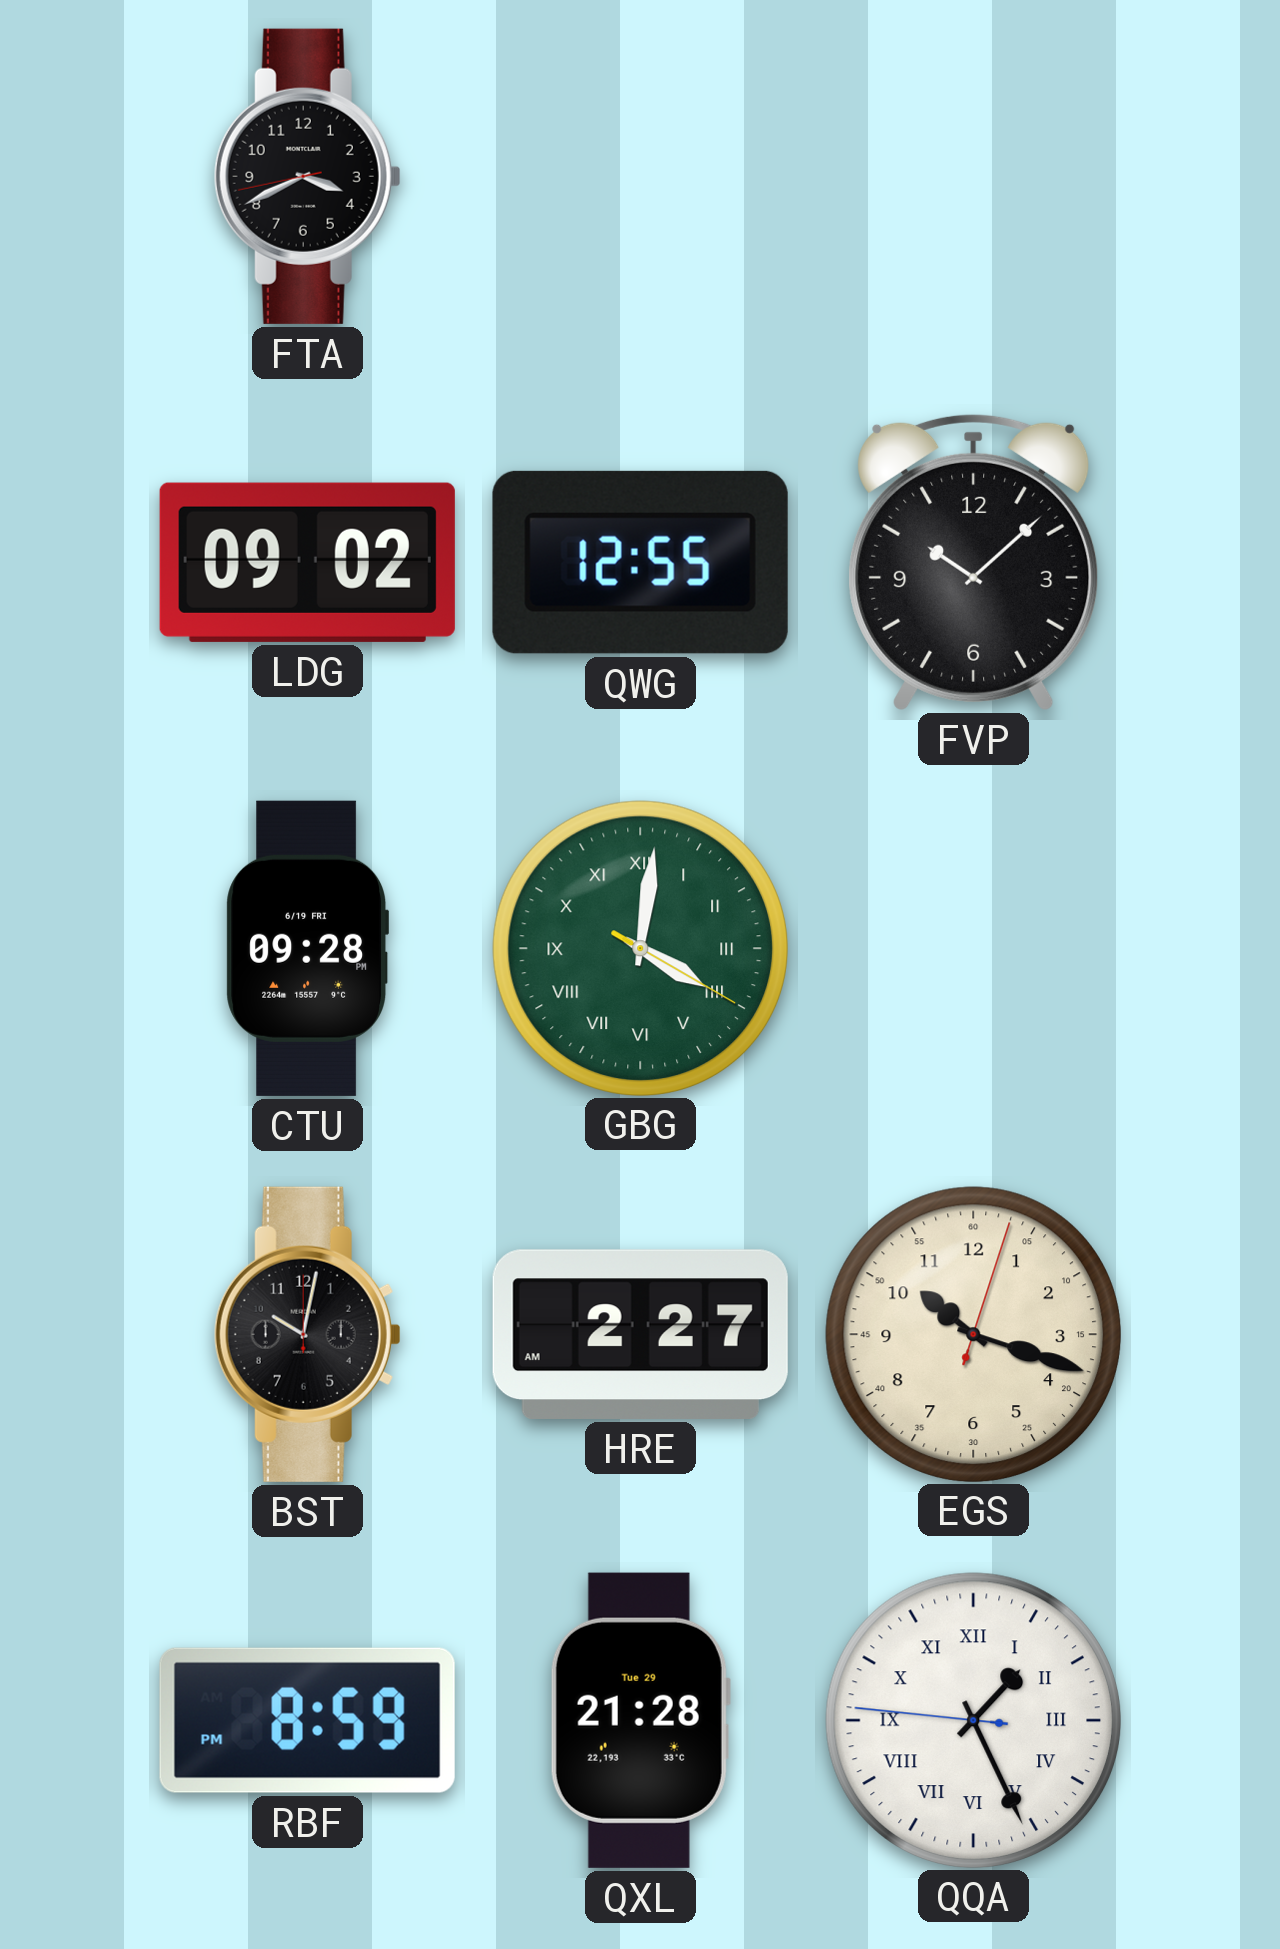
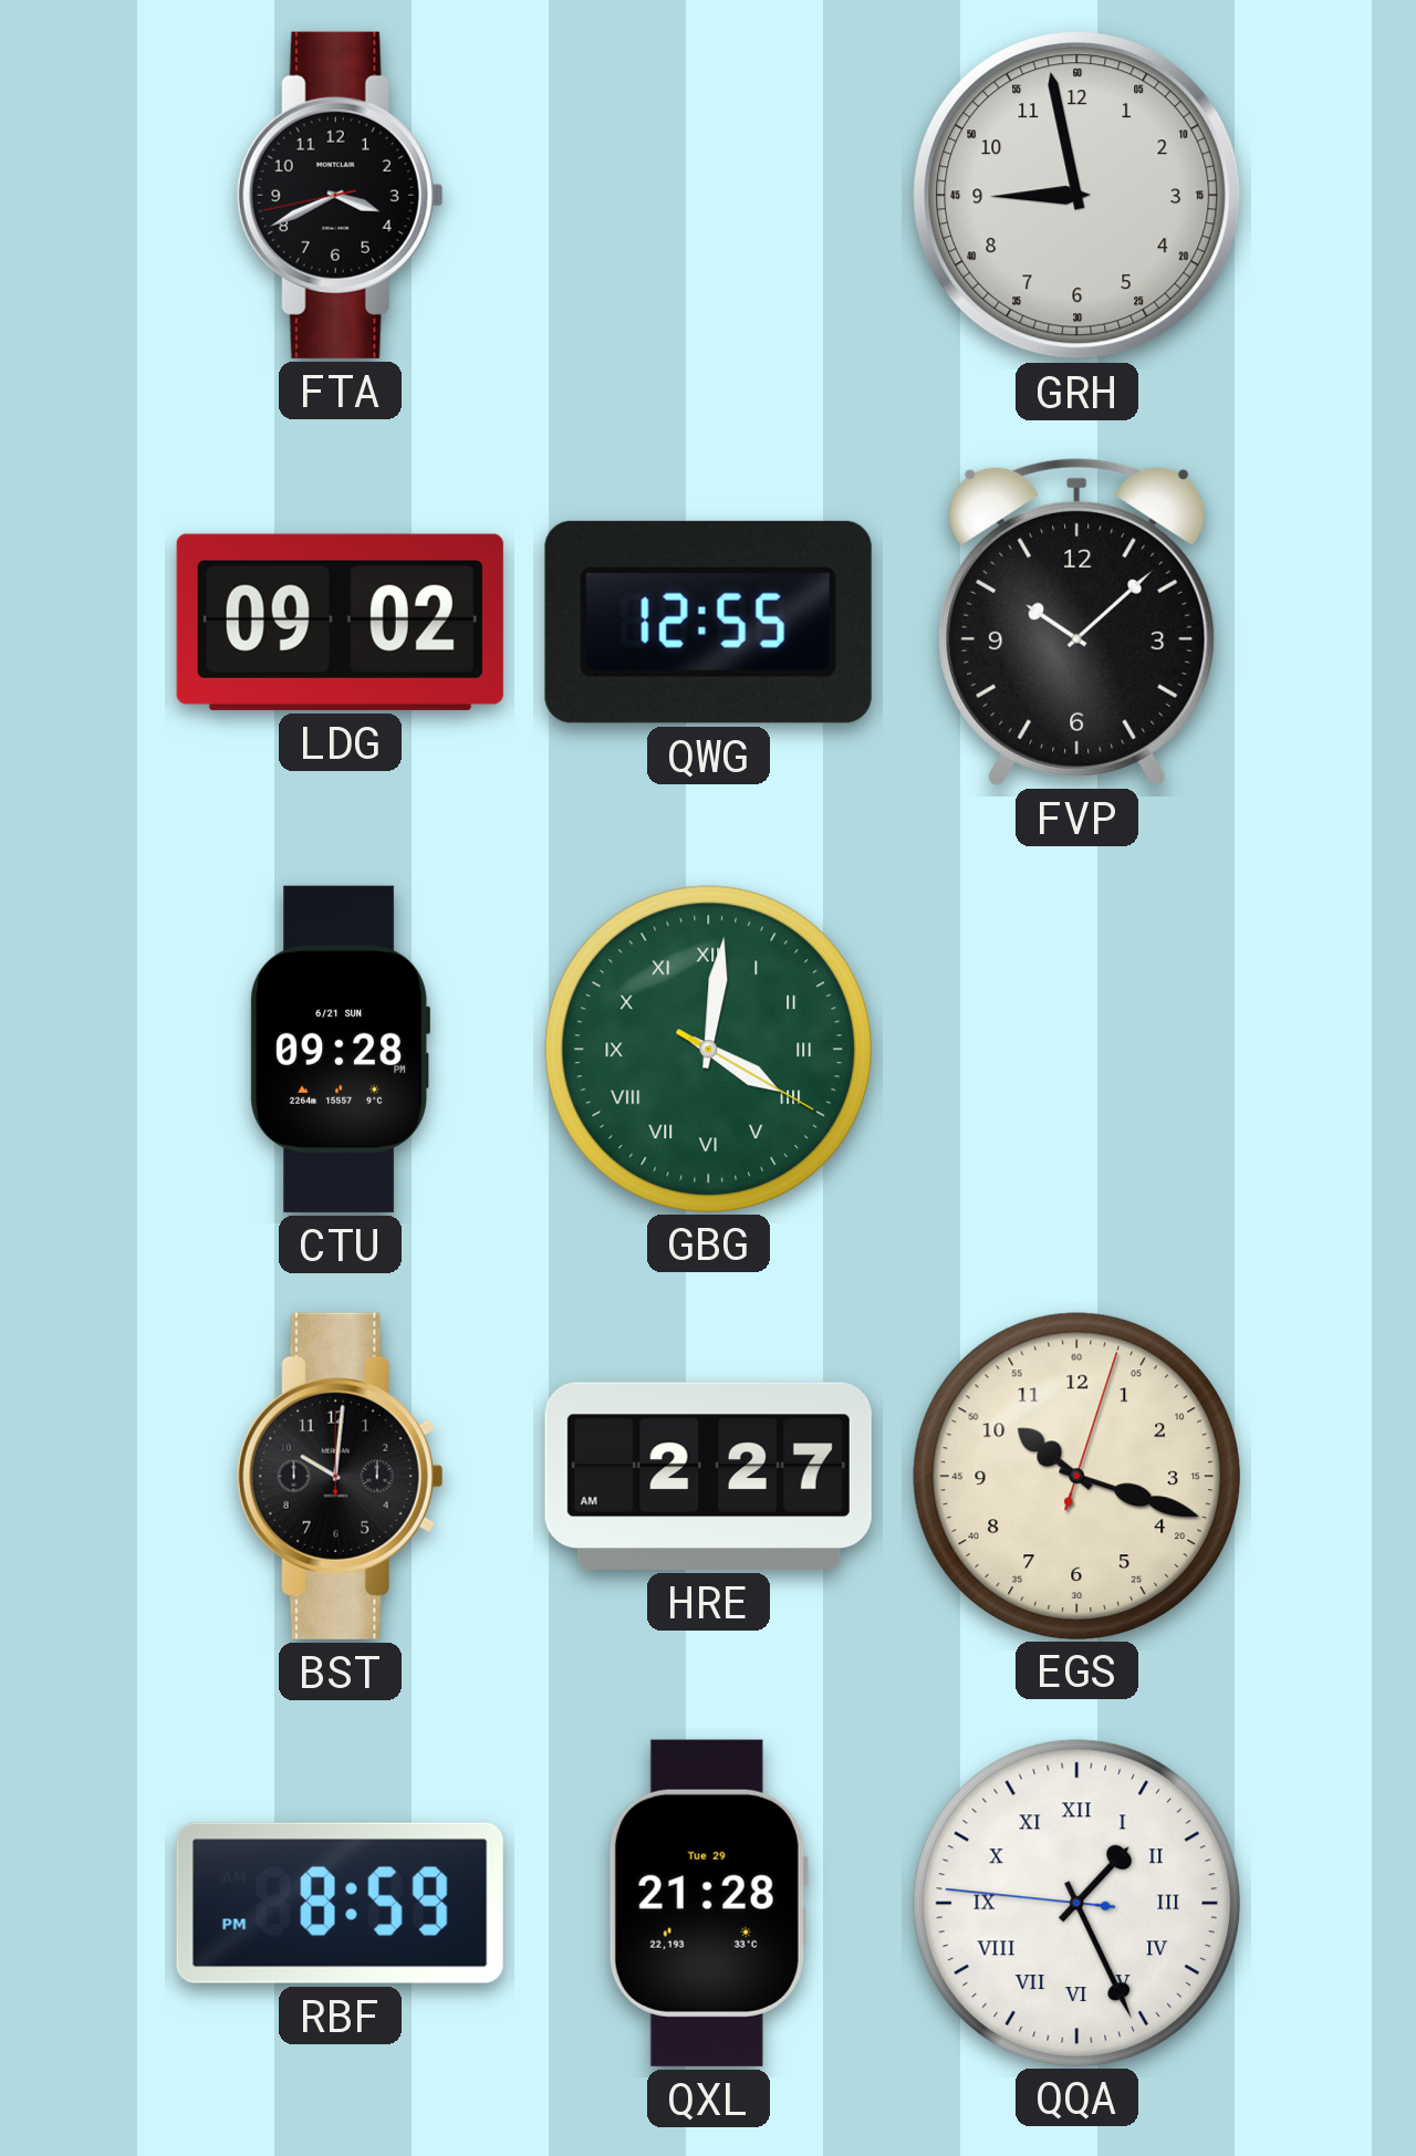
GRH: none -> 8:58 (1077, 196)
CTU date: 6/19 FRI -> 6/21 SUN (340, 1049)
BST: 10:02 -> 10:01 (340, 1476)
